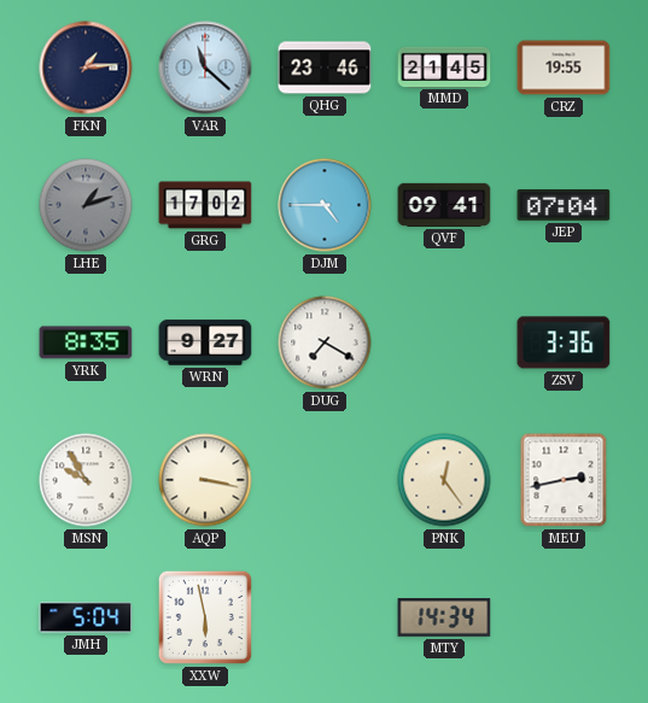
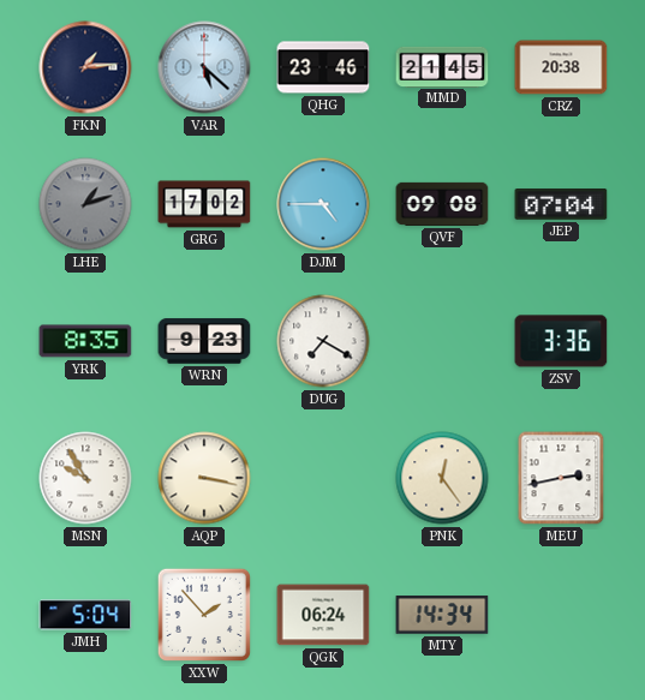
VAR: 11:22 -> 5:22 (204, 67)
CRZ: 19:55 -> 20:38 (561, 67)
QVF: 09:41 -> 09:08 (442, 204)
WRN: 9:27 -> 9:23 (204, 341)
XXW: 5:58 -> 1:53 (204, 615)
QGK: none -> 06:24 (323, 615)
